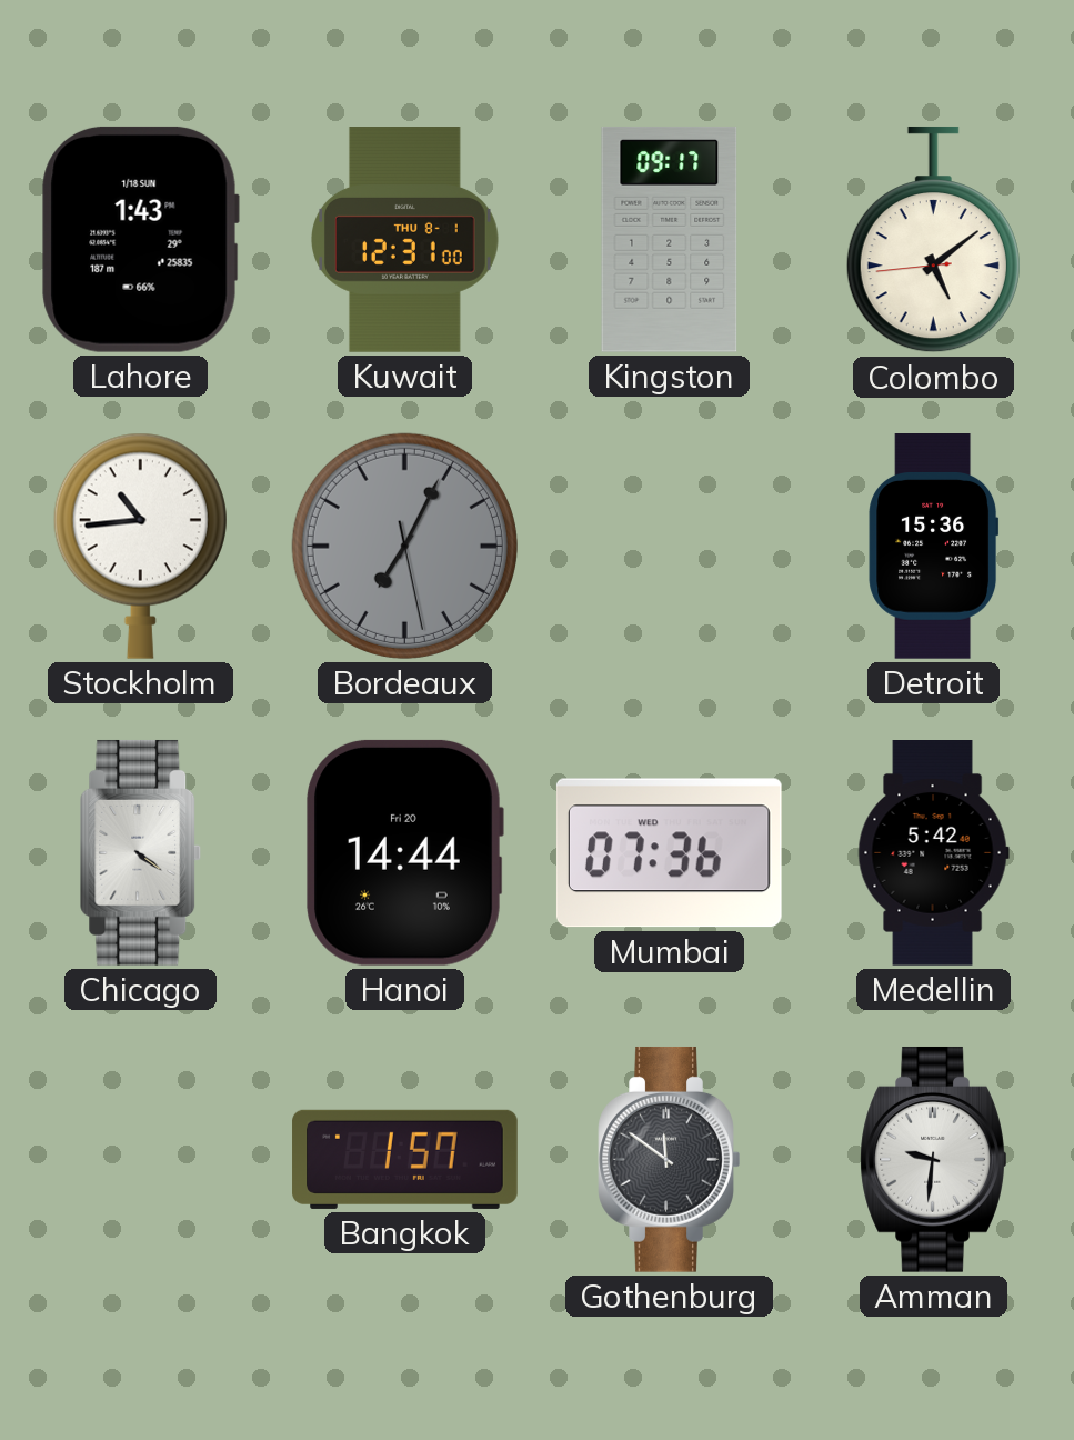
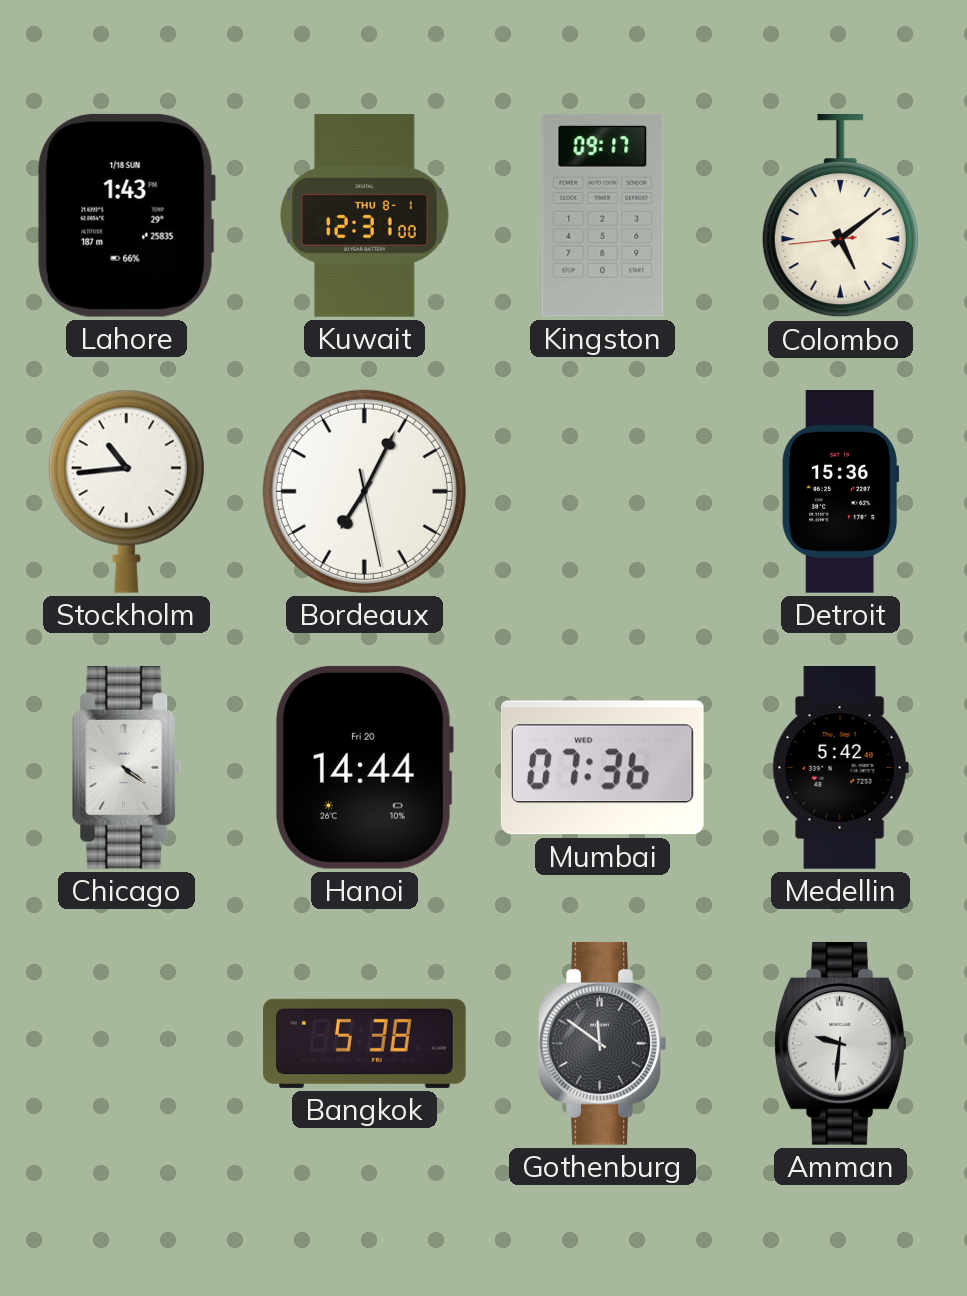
Bordeaux dial: grey -> white (364, 491)
Bangkok: 1:57 -> 5:38 (365, 1043)
